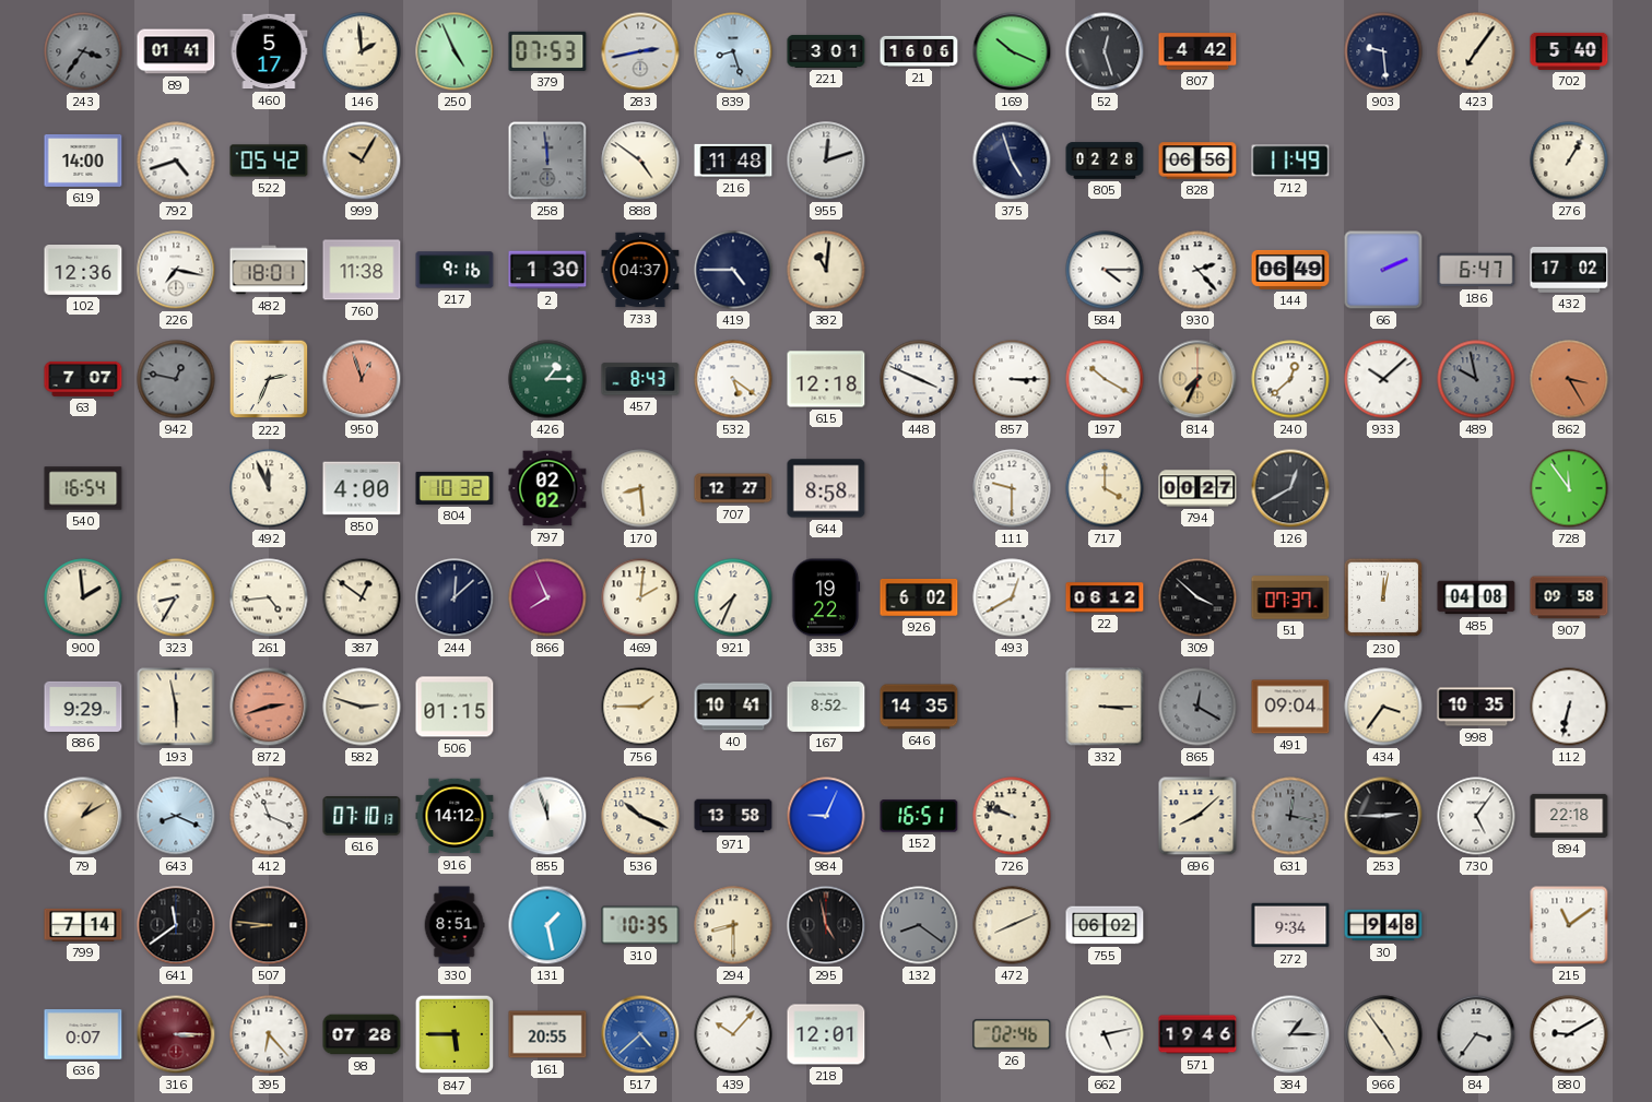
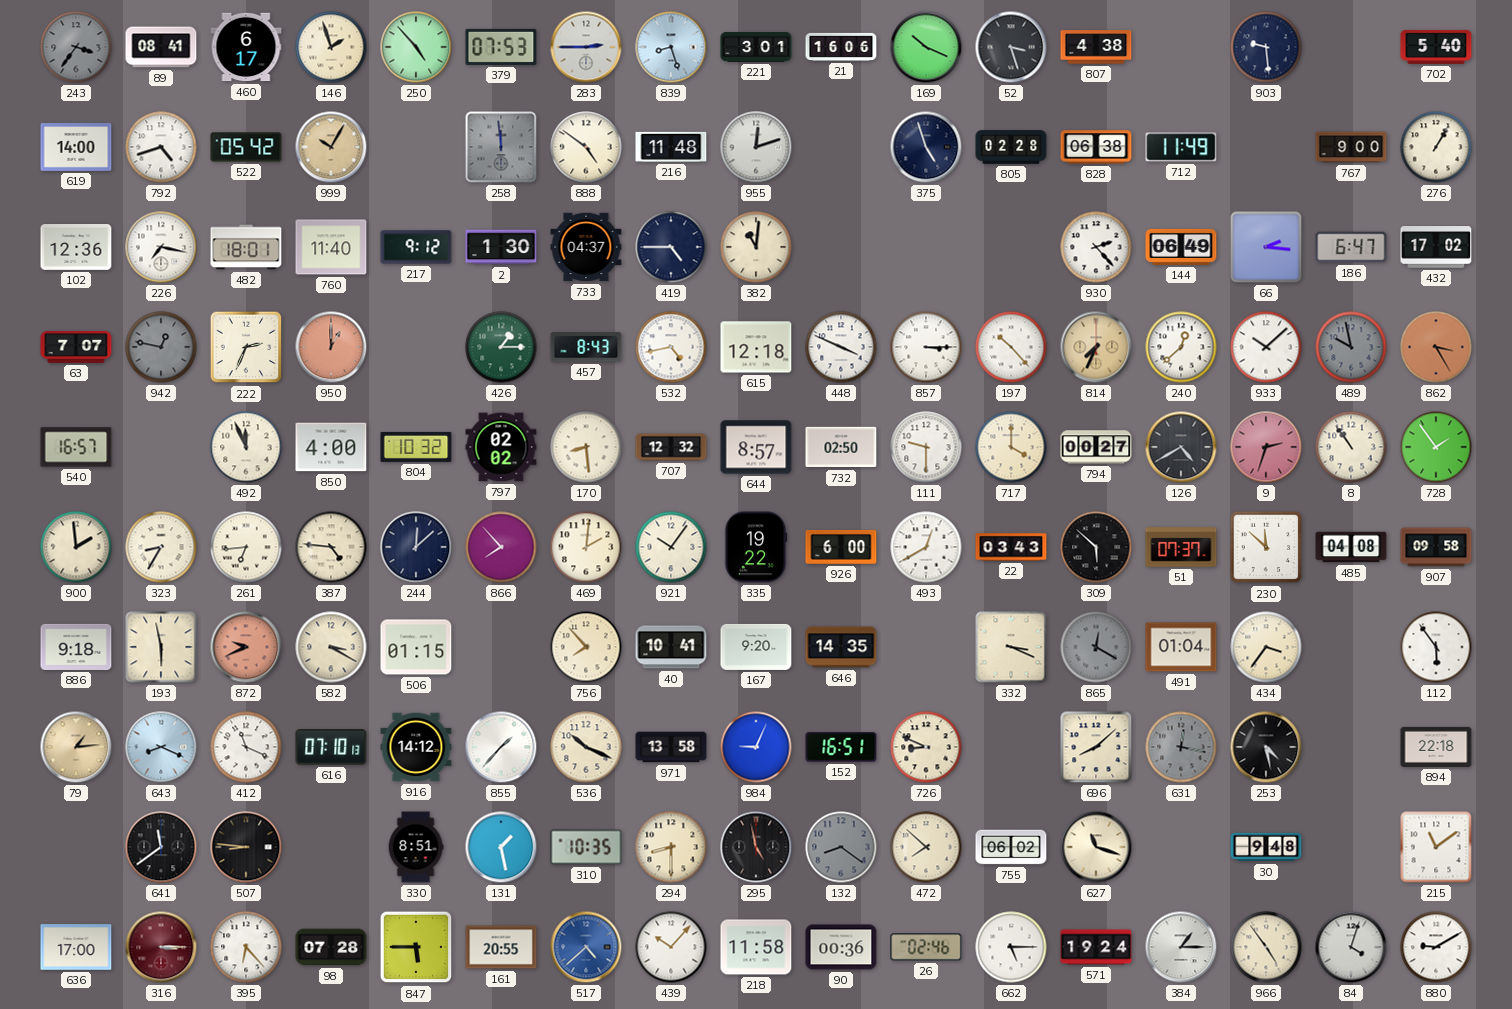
89: 01:41 -> 08:41 (161, 47)
460: 5:17 -> 6:17 (246, 47)
146: 1:59 -> 1:57 (331, 47)
250: 4:56 -> 4:53 (416, 47)
283: 2:43 -> 2:45 (586, 47)
52: 12:27 -> 3:27 (1011, 47)
807: 4:42 -> 4:38 (1096, 47)
423: 7:06 -> none (1476, 51)
828: 06:56 -> 06:38 (1096, 147)
767: none -> 9:00 (1351, 147)
760: 11:38 -> 11:40 (331, 247)
217: 9:16 -> 9:12 (416, 247)
584: 4:15 -> none (1105, 270)
66: 2:11 -> 2:16 (1266, 247)
950: 12:57 -> 1:00 (331, 347)
532: 5:21 -> 4:43 (671, 347)
197: 10:20 -> 10:23 (1011, 347)
540: 16:54 -> 16:57 (76, 447)
707: 12:27 -> 12:32 (671, 447)
644: 8:58 -> 8:57 (756, 447)
732: none -> 02:50 (841, 447)
126: 12:40 -> 4:40 (1181, 447)
9: none -> 2:33 (1266, 447)
8: none -> 10:54 (1351, 447)
728: 11:54 -> 1:54 (1436, 447)
261: 4:44 -> 6:44 (246, 547)
387: 12:51 -> 4:46 (331, 547)
866: 7:56 -> 7:53 (501, 547)
921: 7:34 -> 10:06 (671, 547)
926: 6:02 -> 6:00 (841, 547)
22: 06:12 -> 03:43 (1011, 547)
309: 3:52 -> 5:52 (1096, 547)
230: 12:02 -> 11:52 (1266, 547)
886: 9:29 -> 9:18 (76, 647)
872: 2:42 -> 9:41 (246, 647)
582: 2:48 -> 3:20 (331, 647)
756: 1:45 -> 7:53 (586, 647)
167: 8:52 -> 9:20 (756, 647)
332: 3:15 -> 3:19 (1011, 647)
491: 09:04 -> 01:04 (1181, 647)
998: 10:35 -> none (1476, 707)
112: 6:32 -> 5:54 (1436, 647)
79: 1:10 -> 1:14 (76, 747)
855: 11:57 -> 1:37 (501, 747)
726: 9:48 -> 8:49 (926, 747)
253: 2:45 -> 4:28 (1266, 747)
730: 5:06 -> none (1476, 816)
799: 7:14 -> none (83, 925)
472: 8:11 -> 7:52 (926, 847)
627: none -> 11:18 (1096, 847)
272: 9:34 -> none (1290, 925)
636: 0:07 -> 17:00 (76, 947)
218: 12:01 -> 11:58 (756, 947)
90: none -> 00:36 (841, 947)
662: 5:13 -> 5:15 (1011, 947)
571: 19:46 -> 19:24 (1096, 947)
84: 3:36 -> 4:03 (1351, 947)
